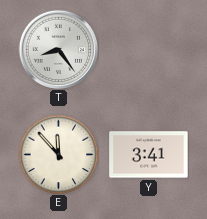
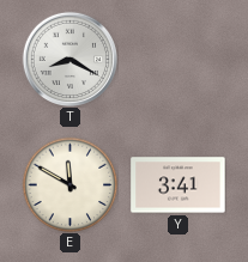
T: 8:24 -> 8:20 (69, 59)
E: 11:53 -> 11:50 (69, 184)
